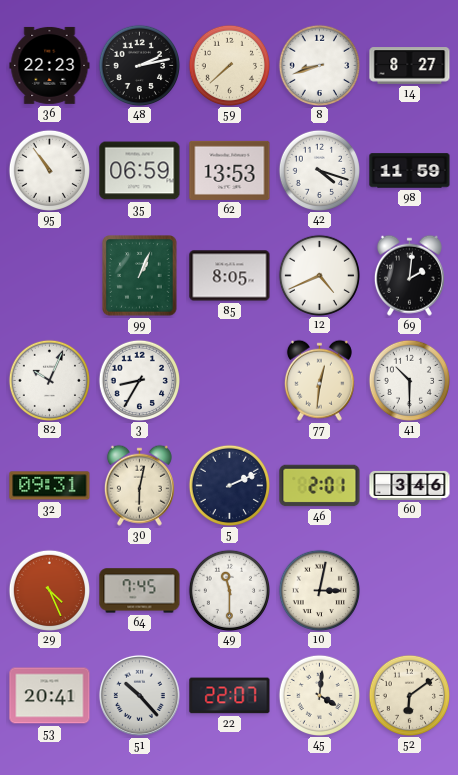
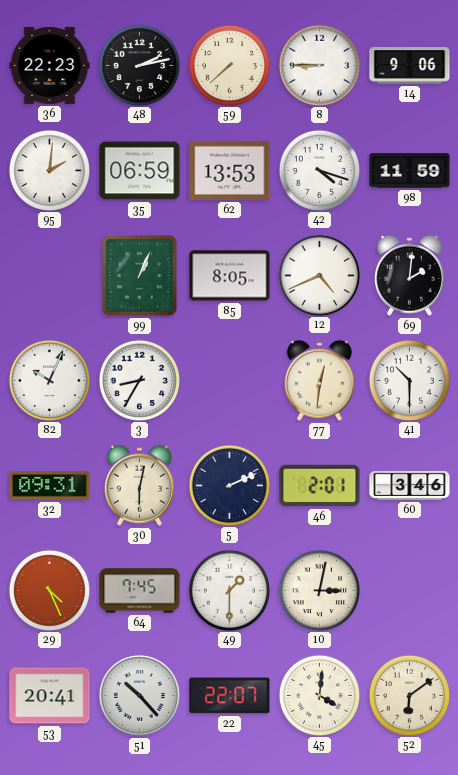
8: 8:42 -> 8:45 (319, 65)
14: 8:27 -> 9:06 (410, 66)
95: 10:54 -> 2:01 (49, 170)
49: 11:30 -> 1:30 (229, 590)
